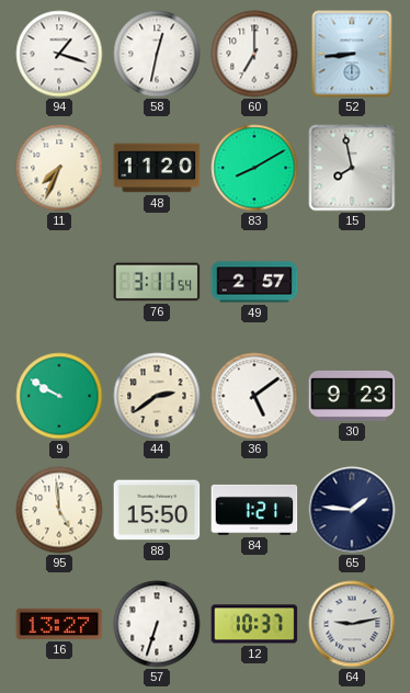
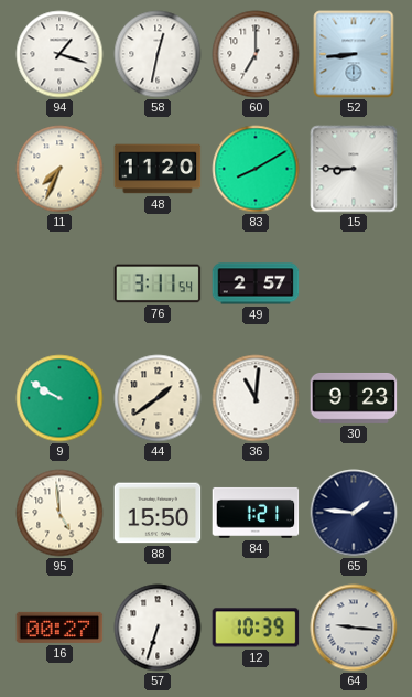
15: 7:58 -> 8:45 (354, 169)
44: 2:39 -> 1:39 (158, 398)
36: 5:09 -> 11:01 (256, 398)
16: 13:27 -> 00:27 (59, 628)
12: 10:37 -> 10:39 (256, 628)
64: 9:13 -> 9:16 (354, 628)
